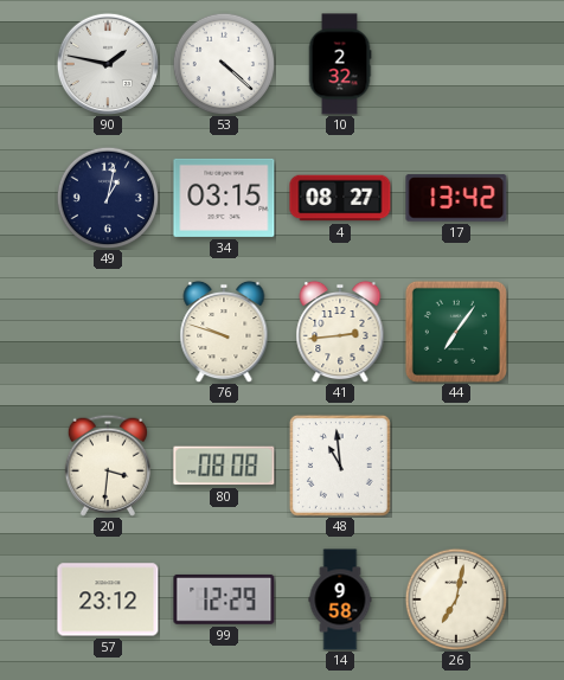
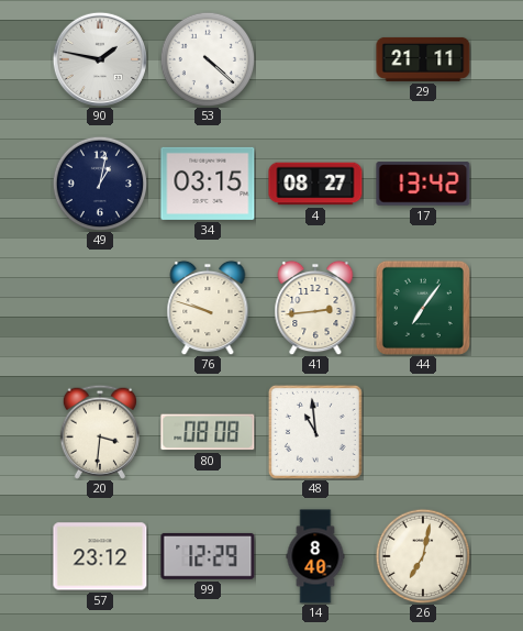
10: 2:32 -> none (340, 64)
29: none -> 21:11 (423, 59)
14: 9:58 -> 8:40 (315, 556)
